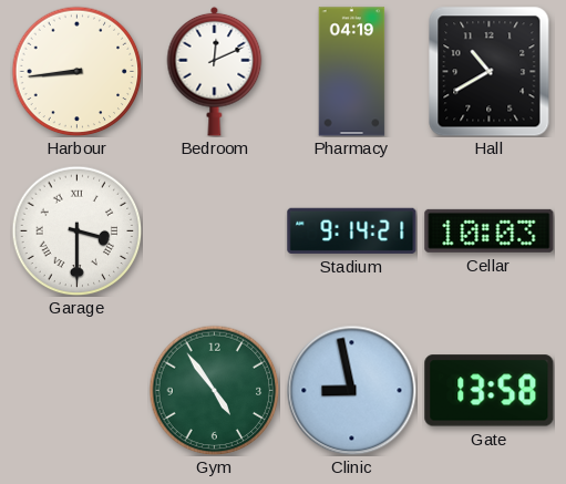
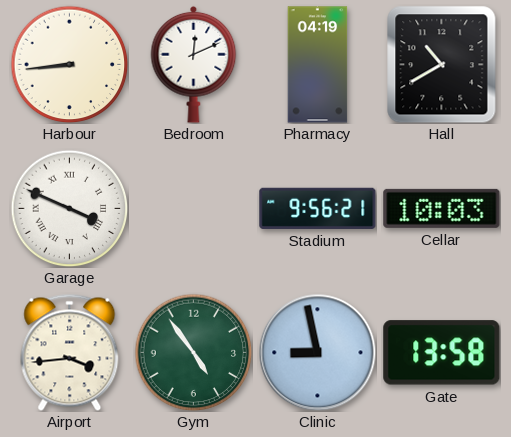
Garage: 3:30 -> 3:49 (69, 208)
Stadium: 9:14 -> 9:56 (318, 208)
Airport: none -> 3:44 (70, 352)
